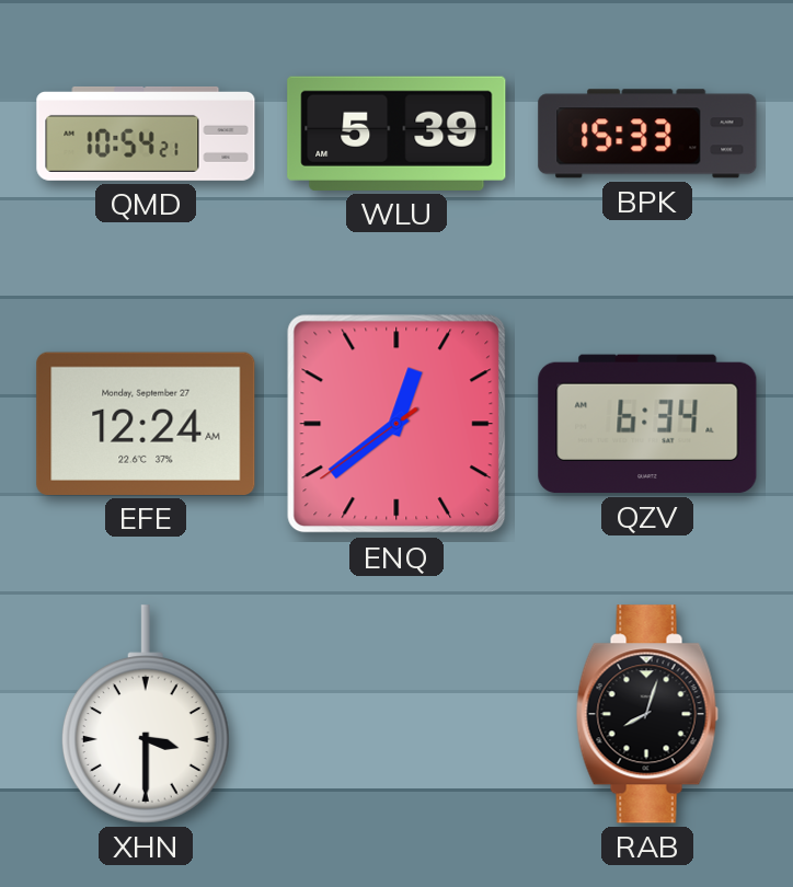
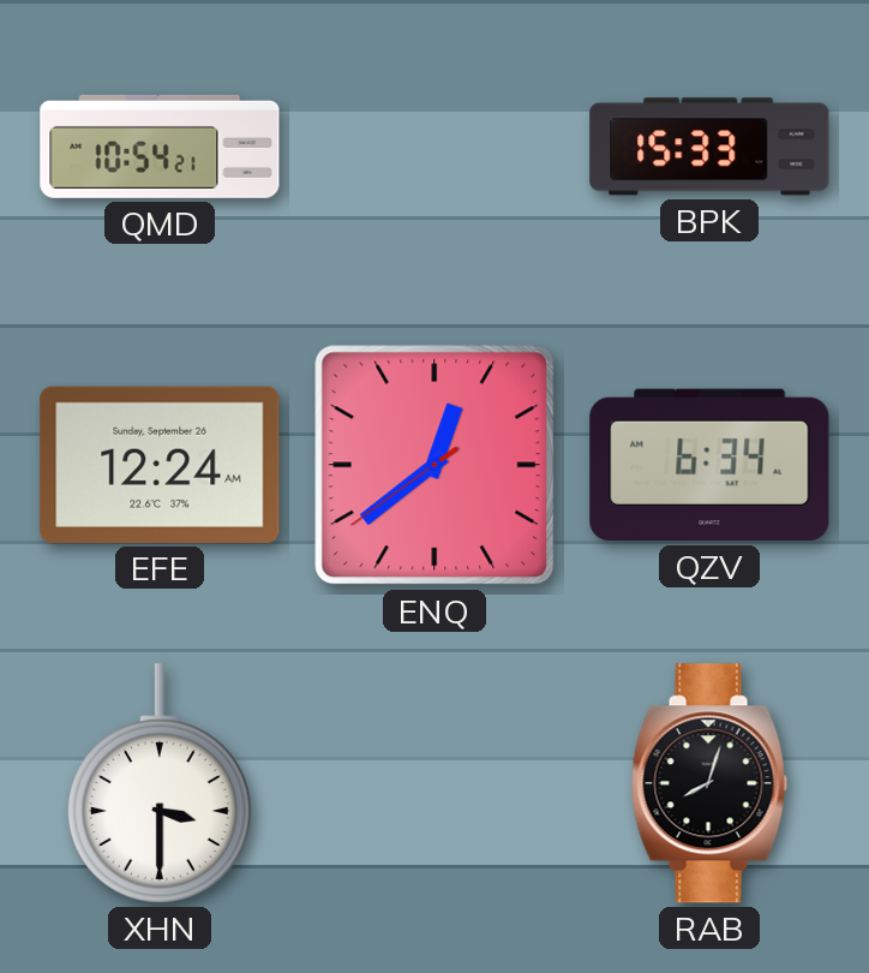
WLU: 5:39 -> none (396, 134)
EFE date: Monday, September 27 -> Sunday, September 26 (160, 465)
